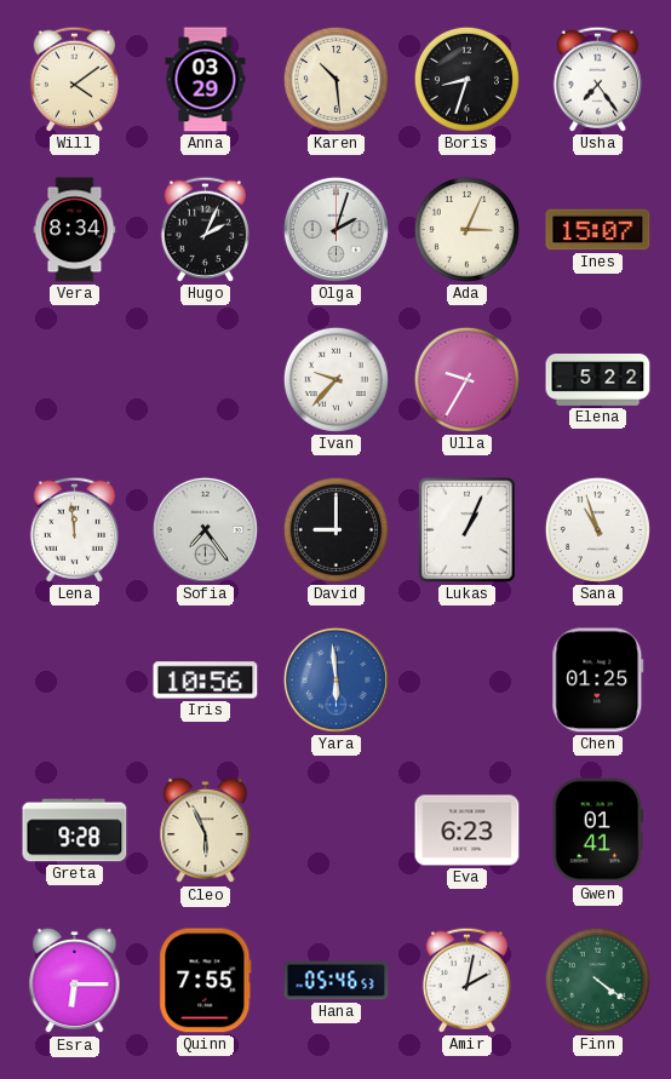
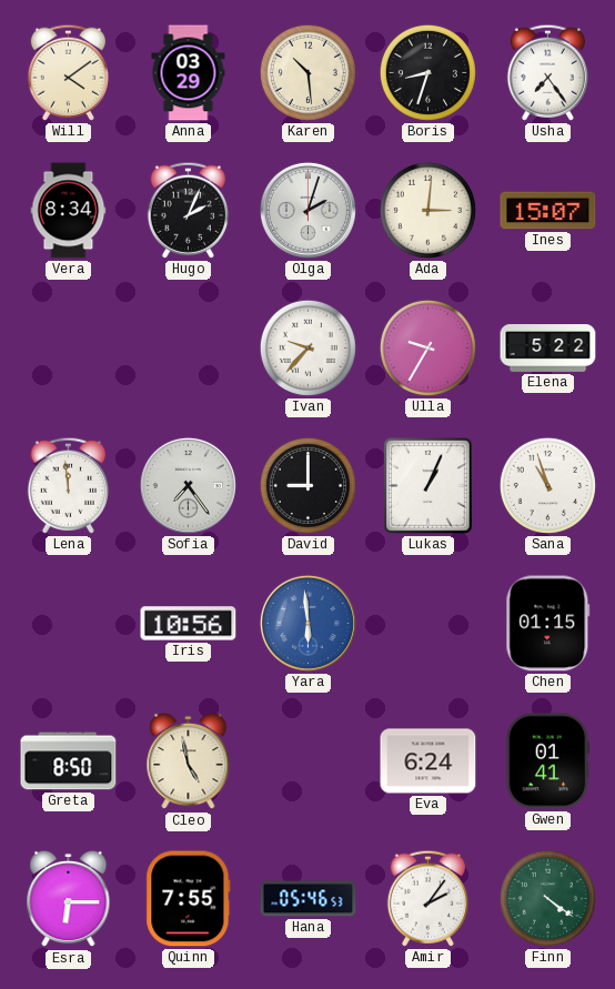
Ada: 3:04 -> 3:01 (427, 210)
Chen: 01:25 -> 01:15 (548, 624)
Greta: 9:28 -> 8:50 (69, 761)
Cleo: 5:56 -> 4:58 (189, 761)
Eva: 6:23 -> 6:24 (429, 761)
Amir: 2:02 -> 2:06 (427, 898)
